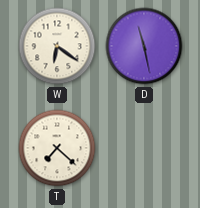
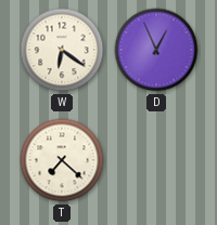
D: 11:28 -> 12:56 (156, 50)
